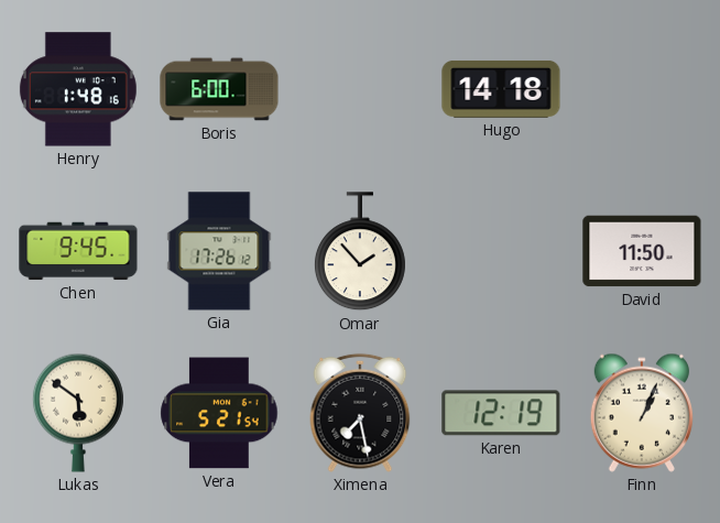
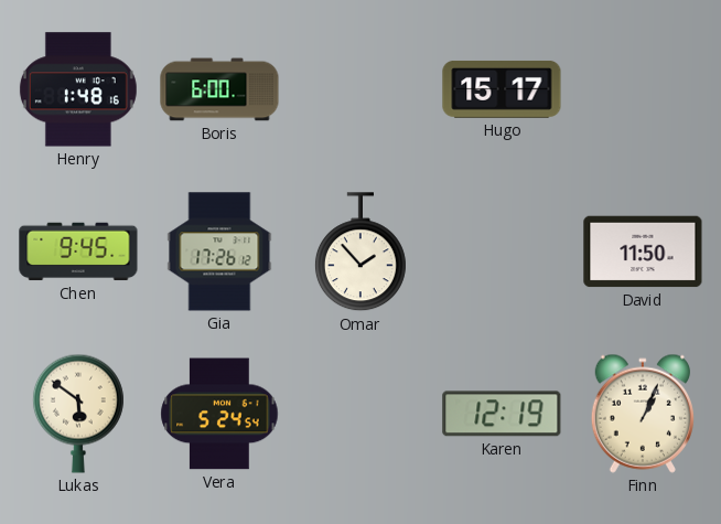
Hugo: 14:18 -> 15:17 (502, 89)
Vera: 5:21 -> 5:24 (219, 414)
Ximena: 7:28 -> none (360, 413)
